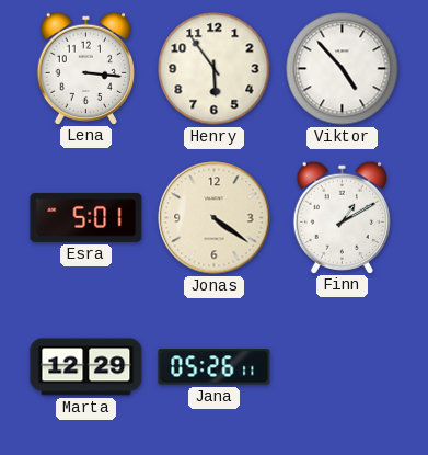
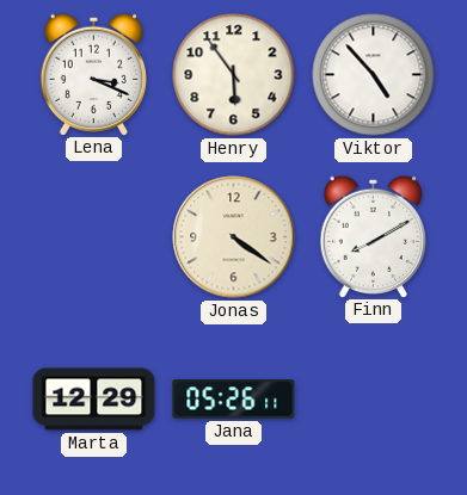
Lena: 3:16 -> 3:19 (93, 74)
Esra: 5:01 -> none (86, 217)
Finn: 1:10 -> 8:10 (373, 236)
